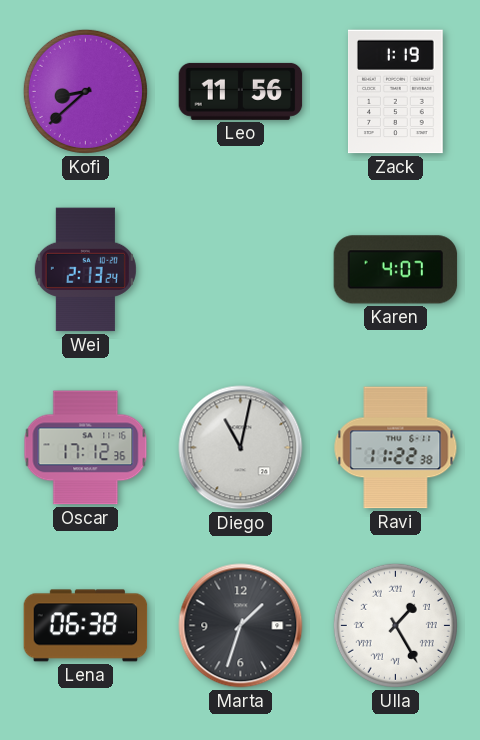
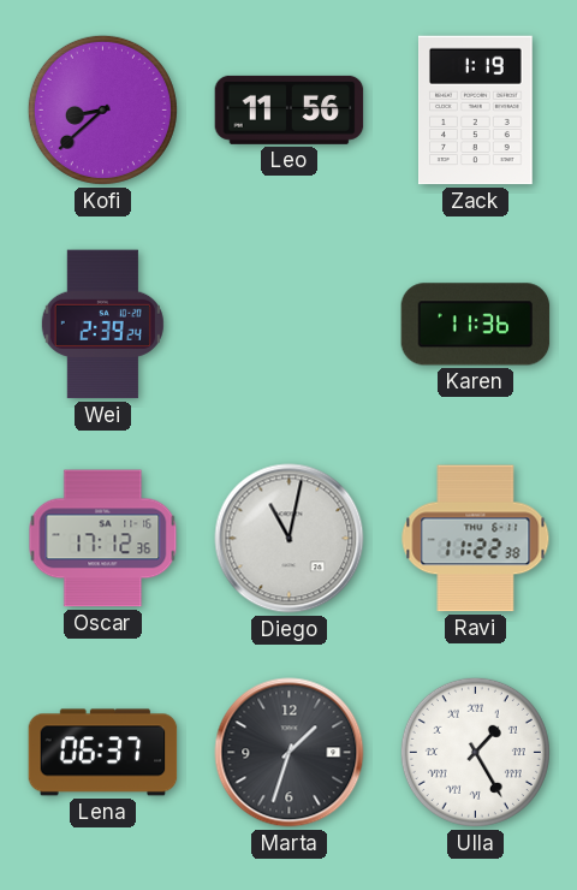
Wei: 2:13 -> 2:39 (102, 325)
Karen: 4:07 -> 11:36 (476, 325)
Lena: 06:38 -> 06:37 (103, 753)
